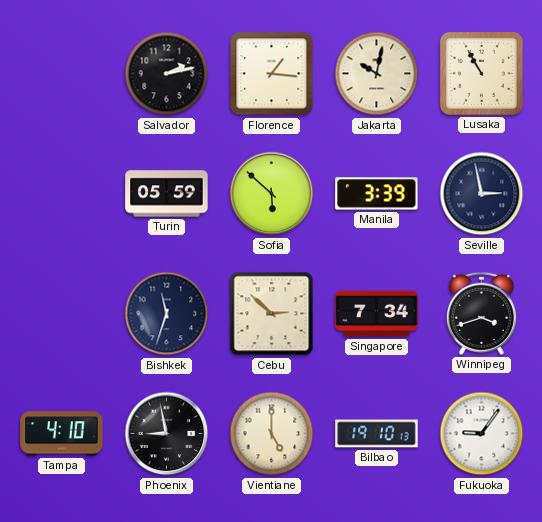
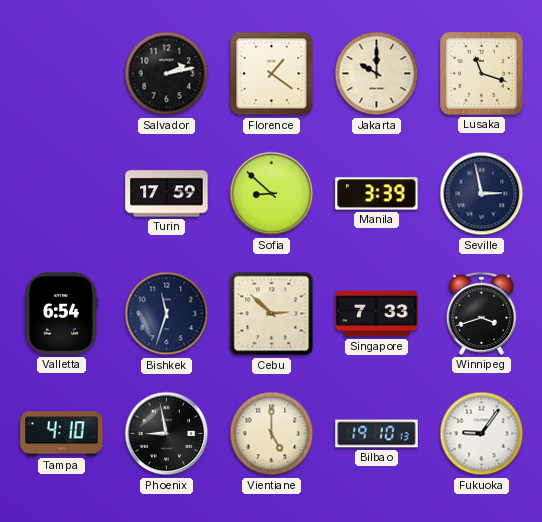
Florence: 1:16 -> 1:21 (272, 74)
Jakarta: 10:02 -> 10:00 (377, 74)
Lusaka: 10:55 -> 11:18 (481, 73)
Turin: 05:59 -> 17:59 (167, 194)
Sofia: 5:52 -> 8:52 (272, 194)
Valletta: none -> 6:54 (61, 314)
Singapore: 7:34 -> 7:33 (377, 314)
